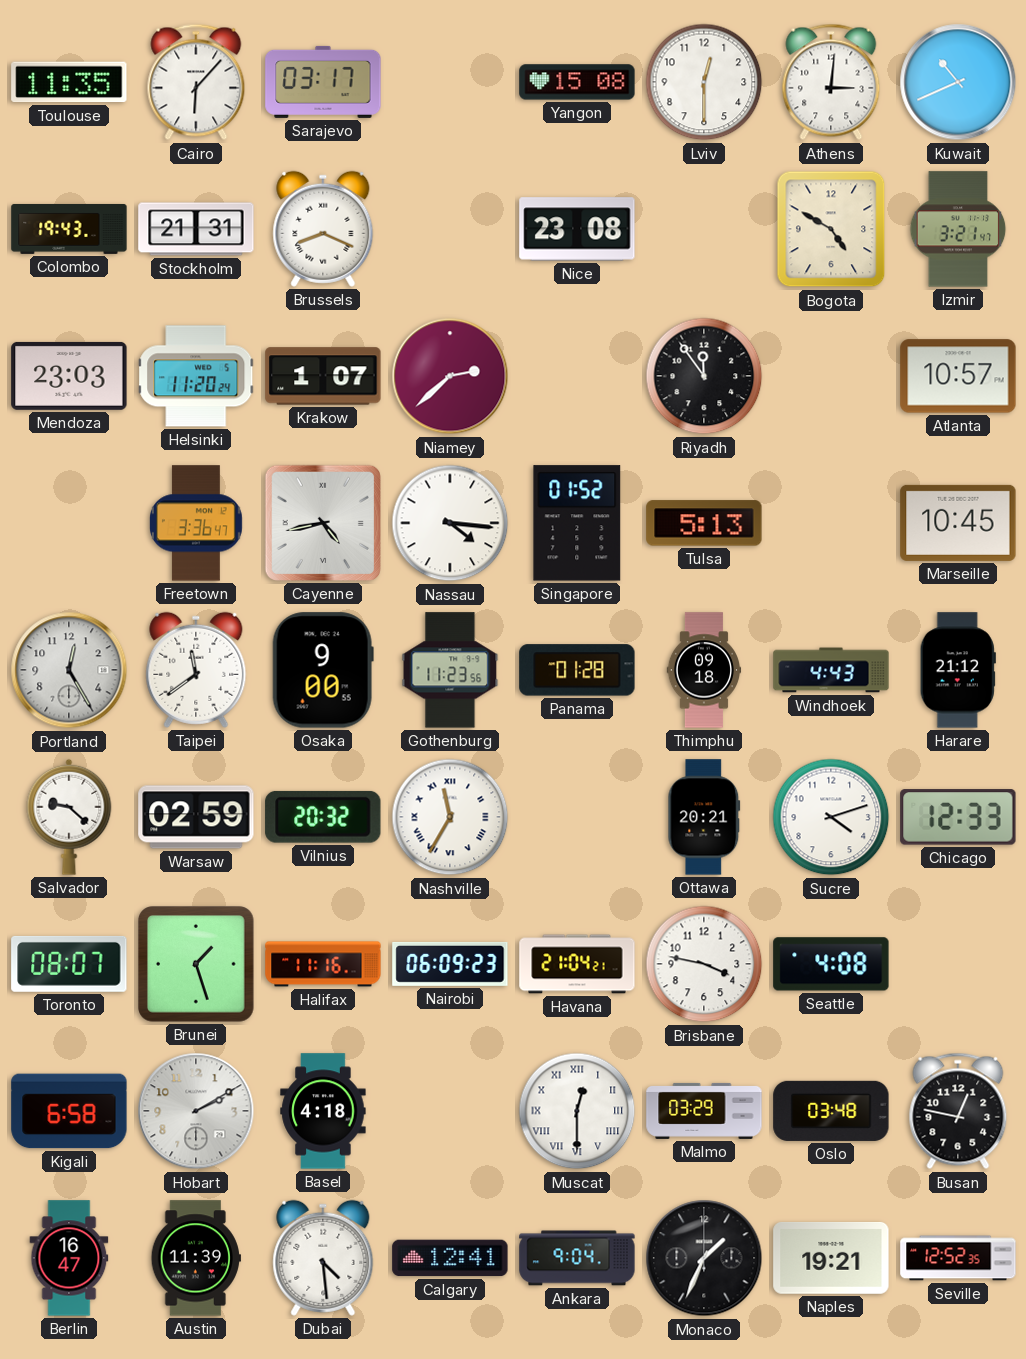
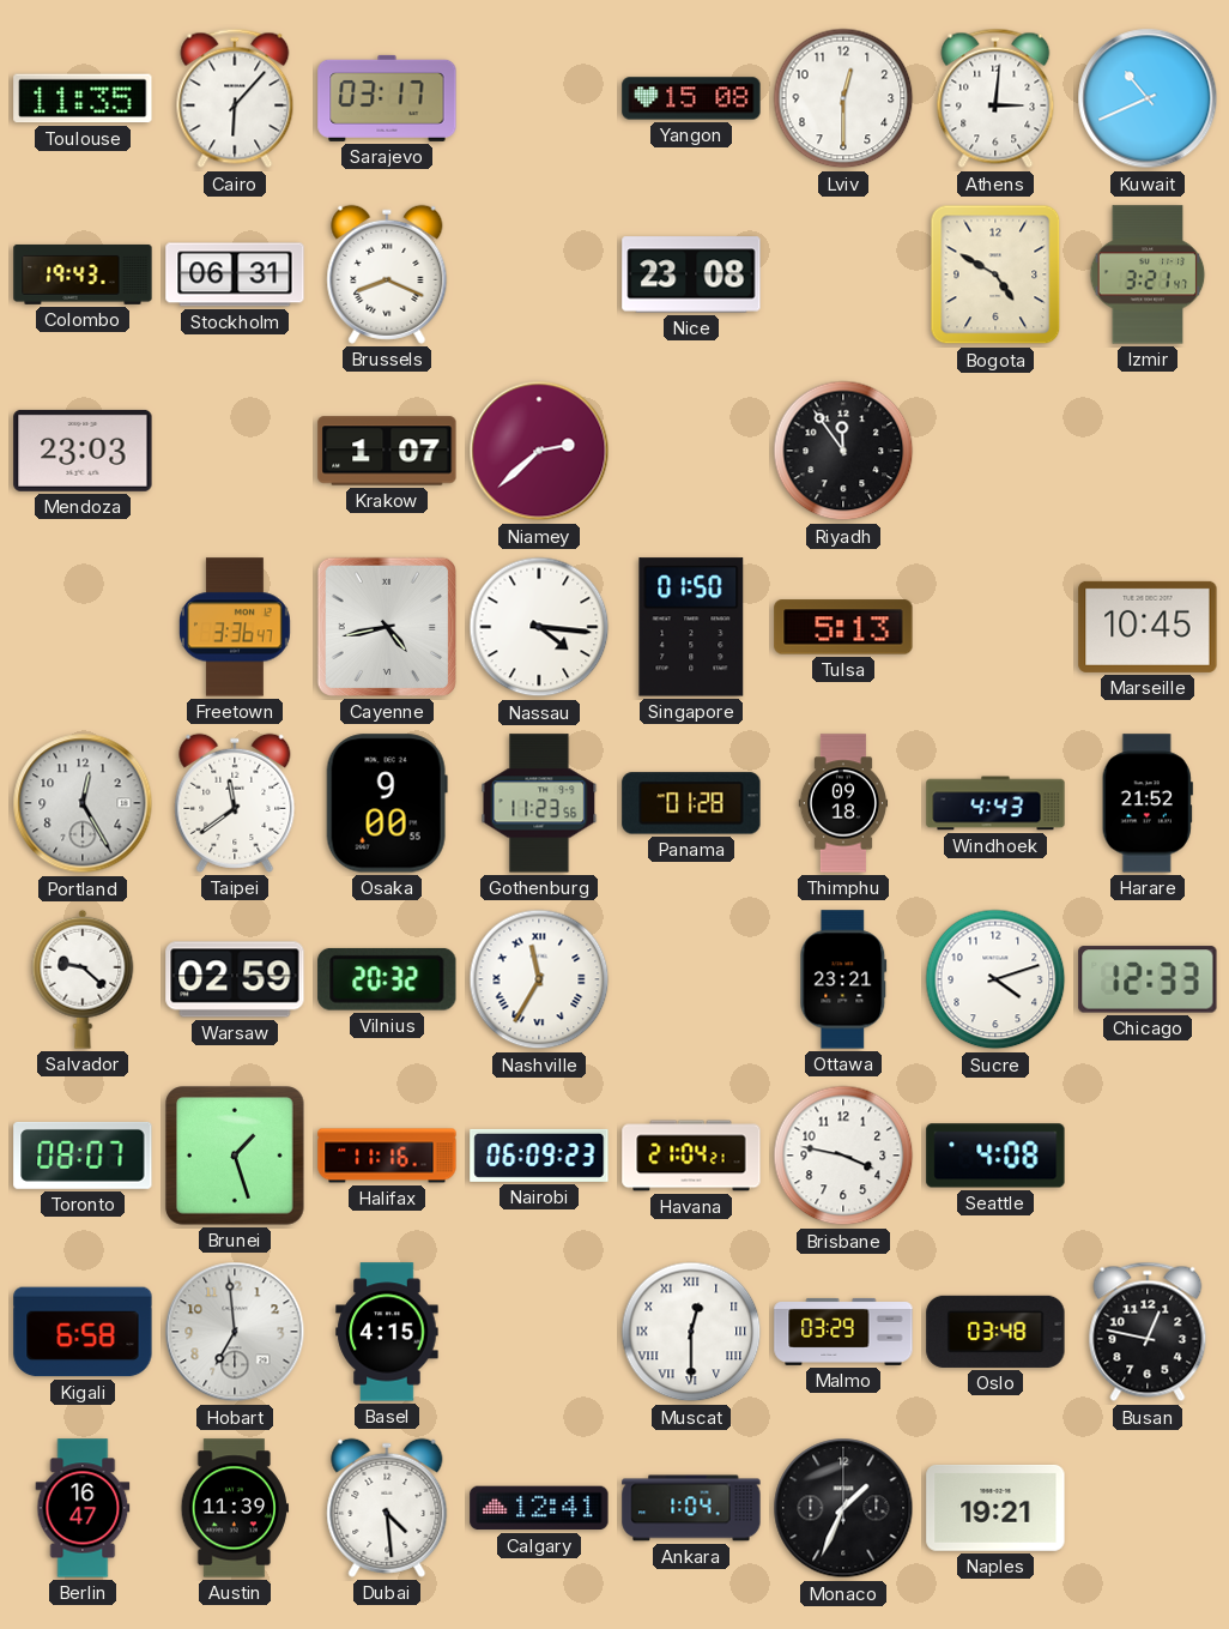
Stockholm: 21:31 -> 06:31 (235, 274)
Helsinki: 11:20 -> none (197, 376)
Atlanta: 10:57 -> none (958, 376)
Singapore: 01:52 -> 01:50 (691, 627)
Harare: 21:12 -> 21:52 (1148, 803)
Ottawa: 20:21 -> 23:21 (843, 979)
Hobart: 2:10 -> 6:59 (235, 1332)
Basel: 4:18 -> 4:15 (387, 1332)
Ankara: 9:04 -> 1:04 (691, 1508)
Seville: 12:52 -> none (958, 1258)
